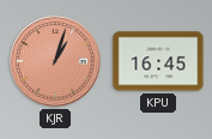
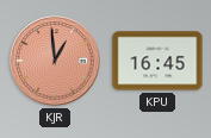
KJR: 1:03 -> 12:59 (55, 61)
